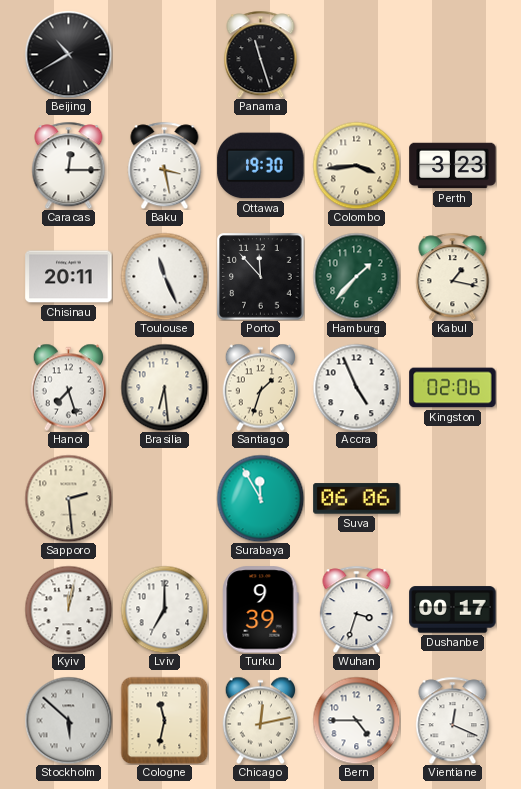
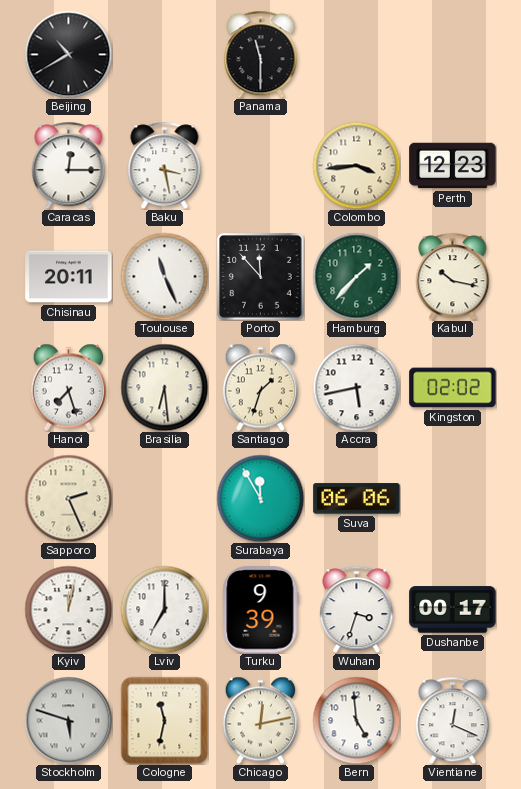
Panama: 11:27 -> 11:30 (261, 54)
Ottawa: 19:30 -> none (261, 166)
Perth: 3:23 -> 12:23 (453, 166)
Kabul: 1:17 -> 10:17 (453, 276)
Accra: 4:56 -> 5:43 (356, 387)
Kingston: 02:06 -> 02:02 (453, 388)
Sapporo: 2:29 -> 2:26 (68, 498)
Stockholm: 5:52 -> 5:48 (68, 720)
Bern: 4:45 -> 4:59 (356, 720)
